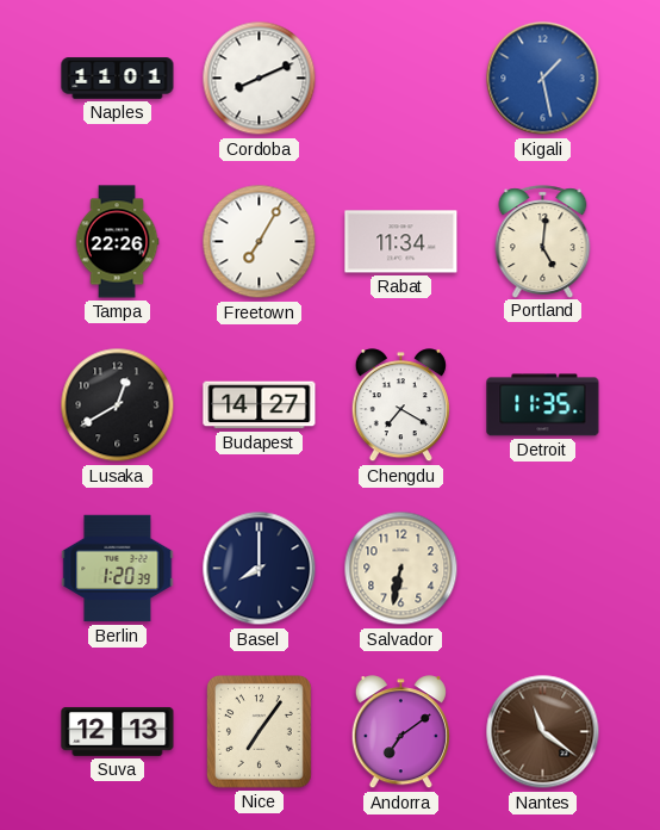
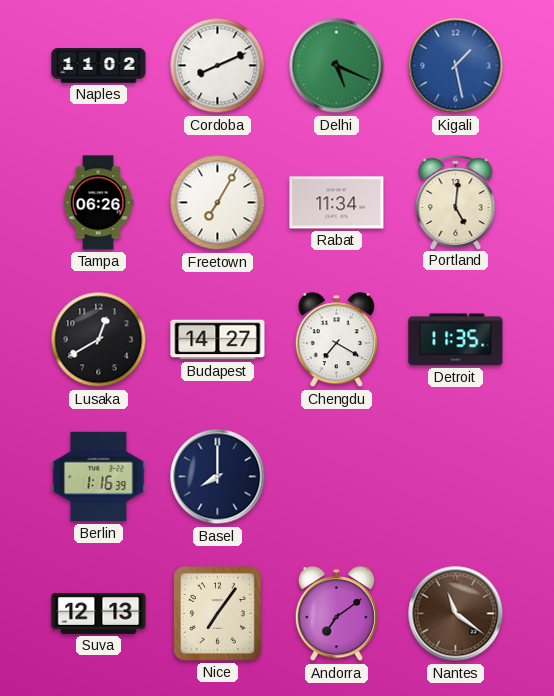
Naples: 11:01 -> 11:02 (99, 66)
Delhi: none -> 5:19 (337, 66)
Tampa: 22:26 -> 06:26 (98, 203)
Berlin: 1:20 -> 1:16 (99, 477)
Salvador: 6:32 -> none (401, 569)
